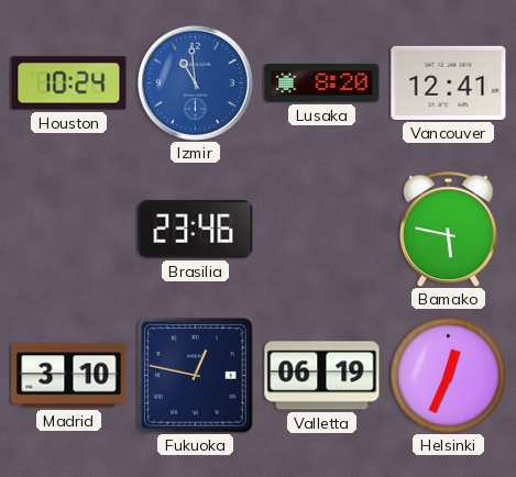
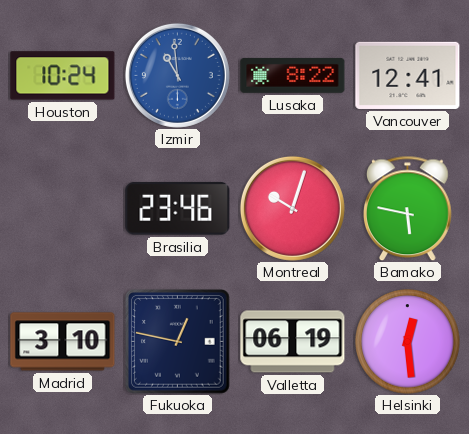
Lusaka: 8:20 -> 8:22 (293, 76)
Montreal: none -> 10:03 (292, 208)
Helsinki: 12:34 -> 12:29 (408, 342)
